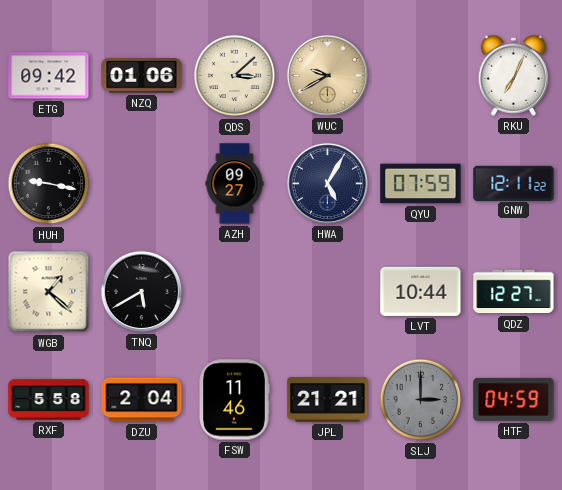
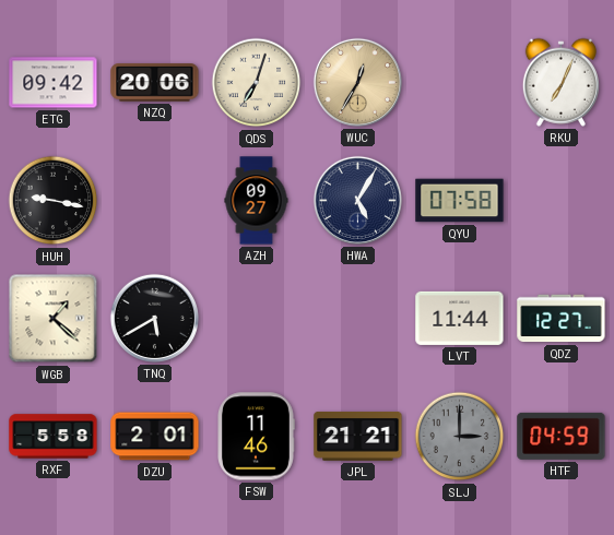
NZQ: 01:06 -> 20:06 (155, 83)
QDS: 3:08 -> 7:03 (257, 83)
WUC: 9:40 -> 12:35 (357, 82)
QYU: 07:59 -> 07:58 (460, 201)
GNW: 12:11 -> none (514, 183)
LVT: 10:44 -> 11:44 (460, 318)
DZU: 2:04 -> 2:01 (155, 437)
